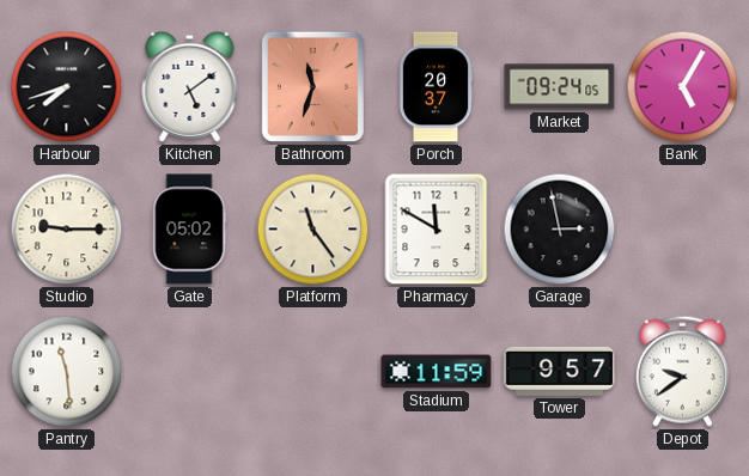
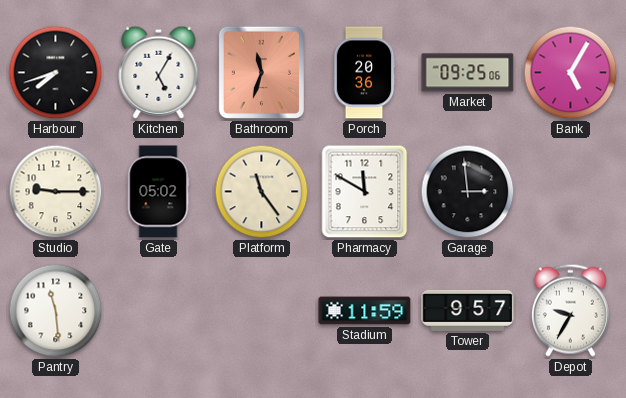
Kitchen: 5:09 -> 5:05 (159, 72)
Porch: 20:37 -> 20:36 (364, 73)
Market: 09:24 -> 09:25 (468, 73)
Garage: 2:58 -> 2:59 (468, 192)
Depot: 9:39 -> 9:35 (570, 310)
